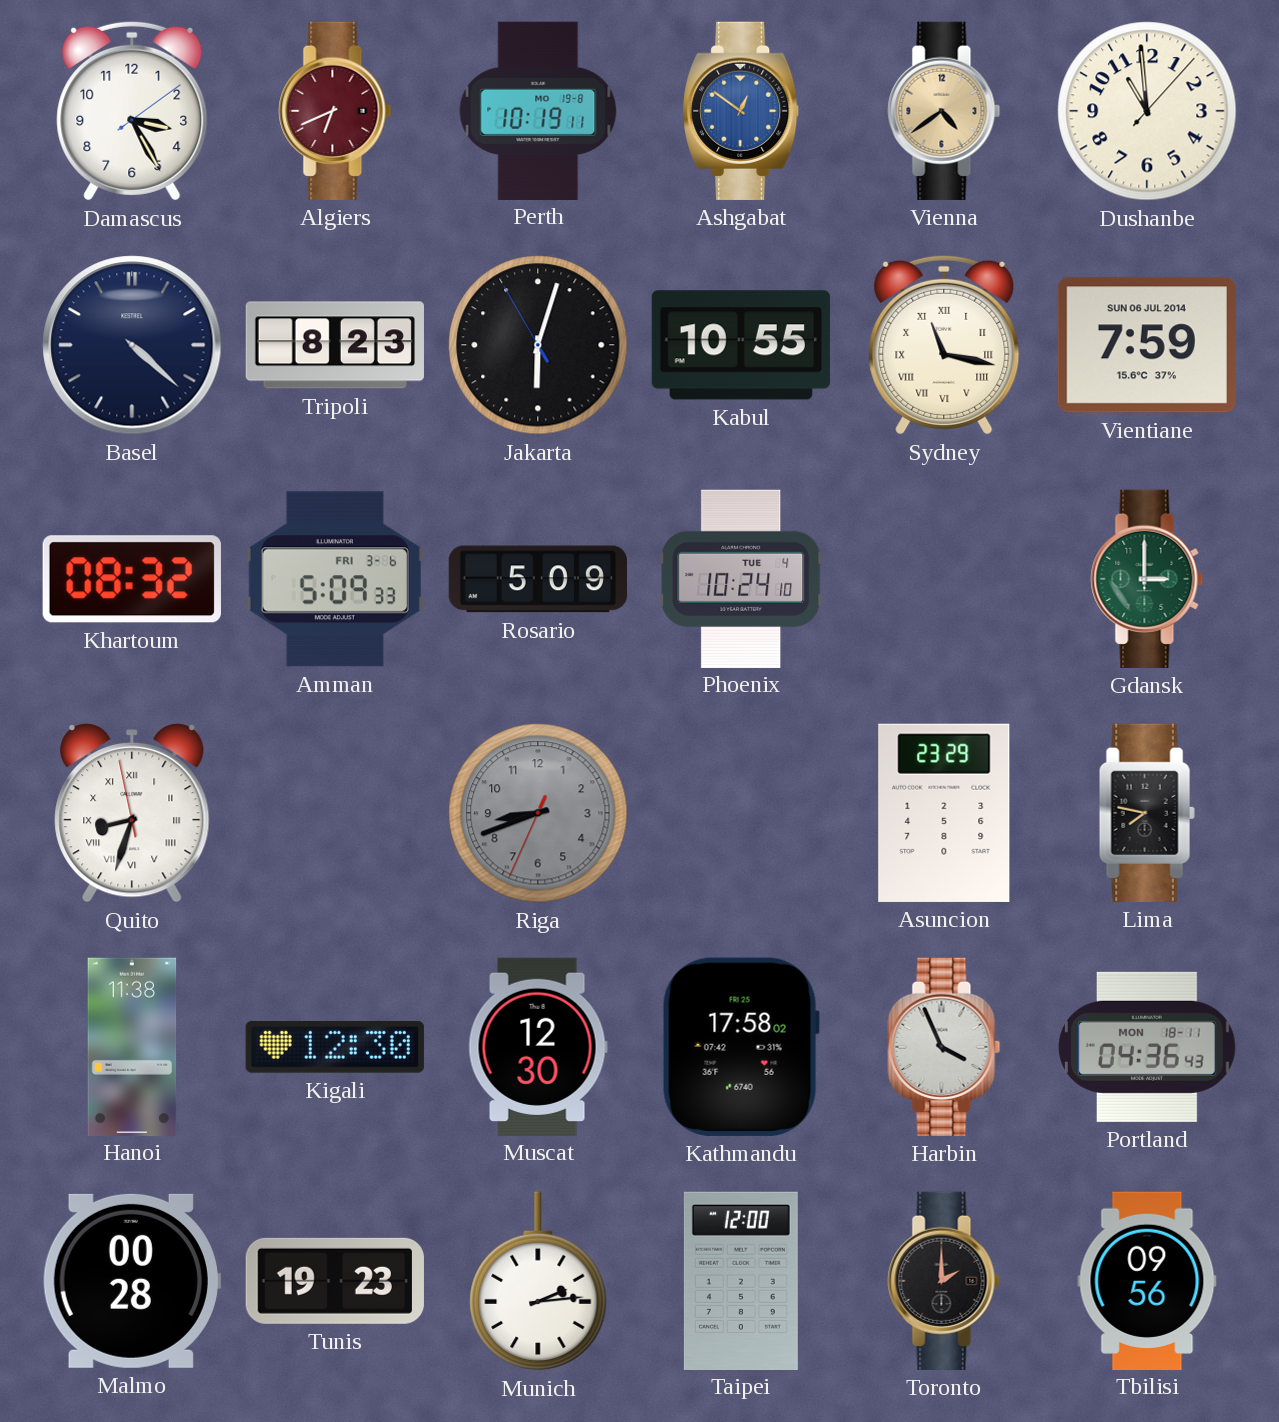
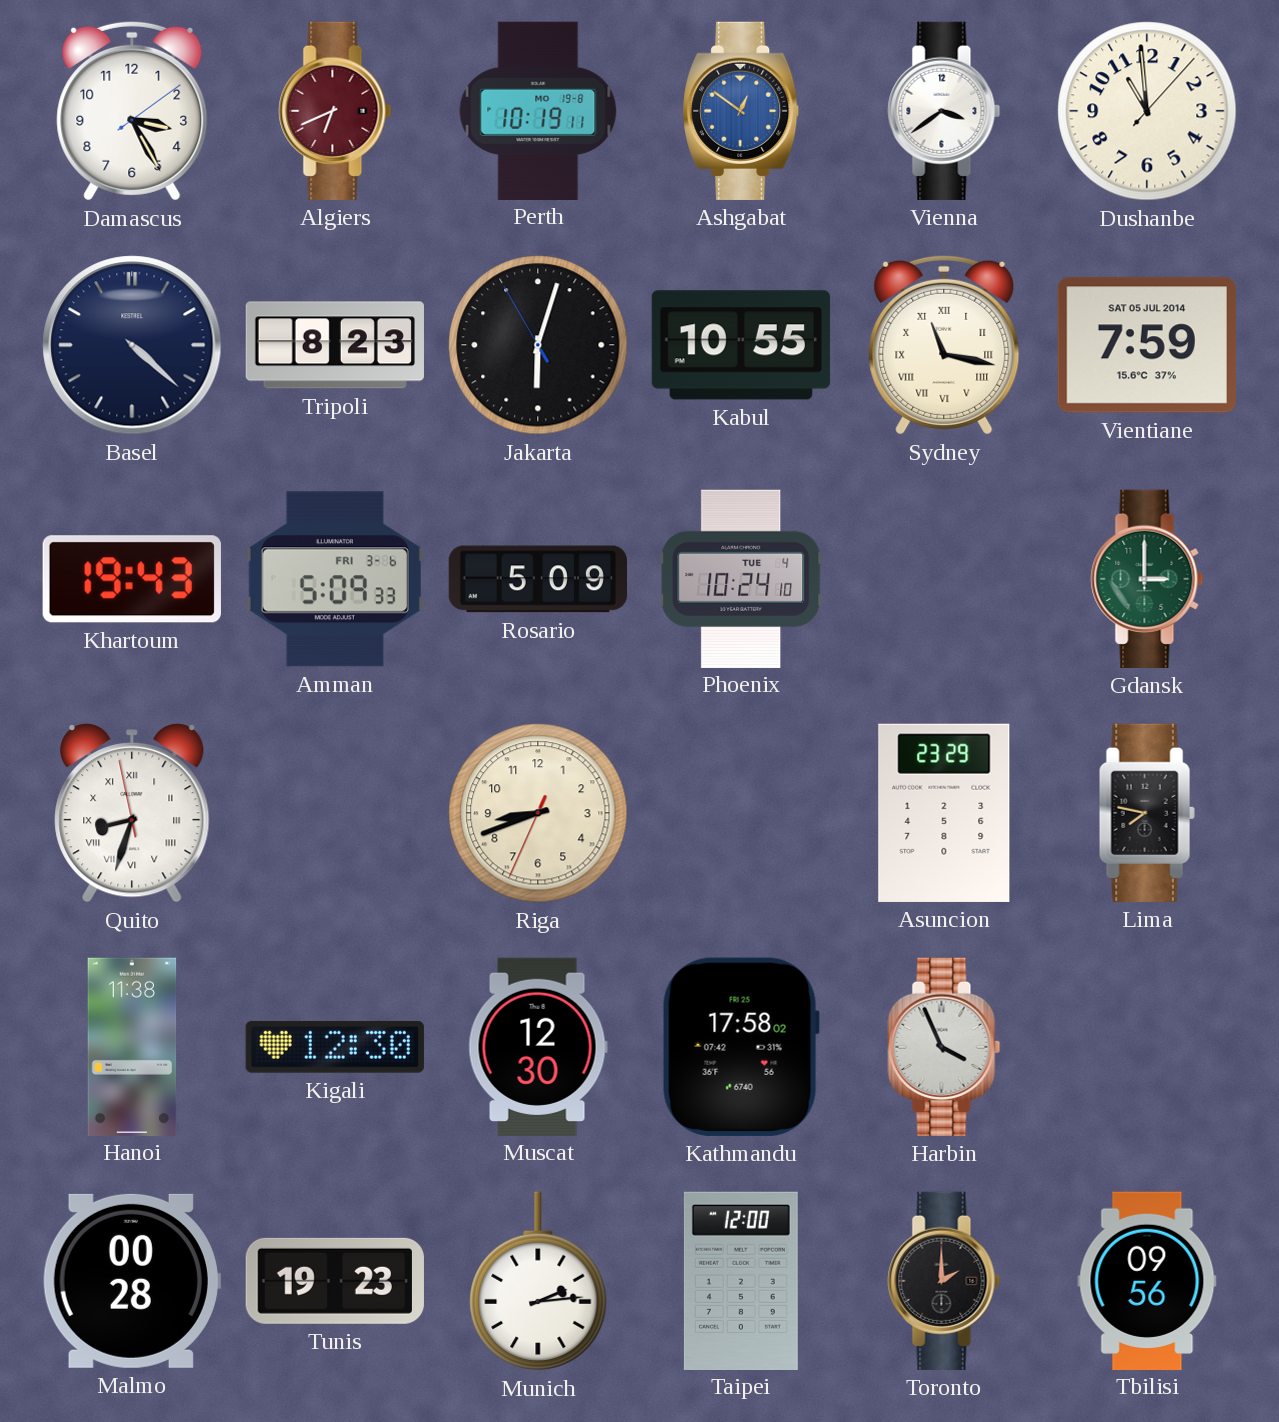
Vienna: 4:39 -> 3:39 (944, 111)
Vienna dial: champagne -> white (944, 111)
Vientiane date: SUN 06 JUL 2014 -> SAT 05 JUL 2014 (1147, 345)
Khartoum: 08:32 -> 19:43 (132, 579)
Riga dial: grey -> cream (538, 813)
Portland: 04:36 -> none (1148, 1047)
